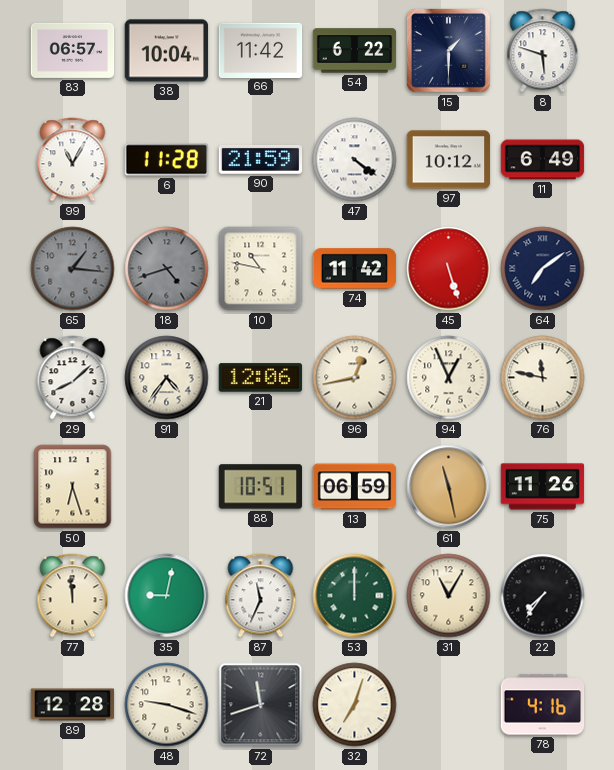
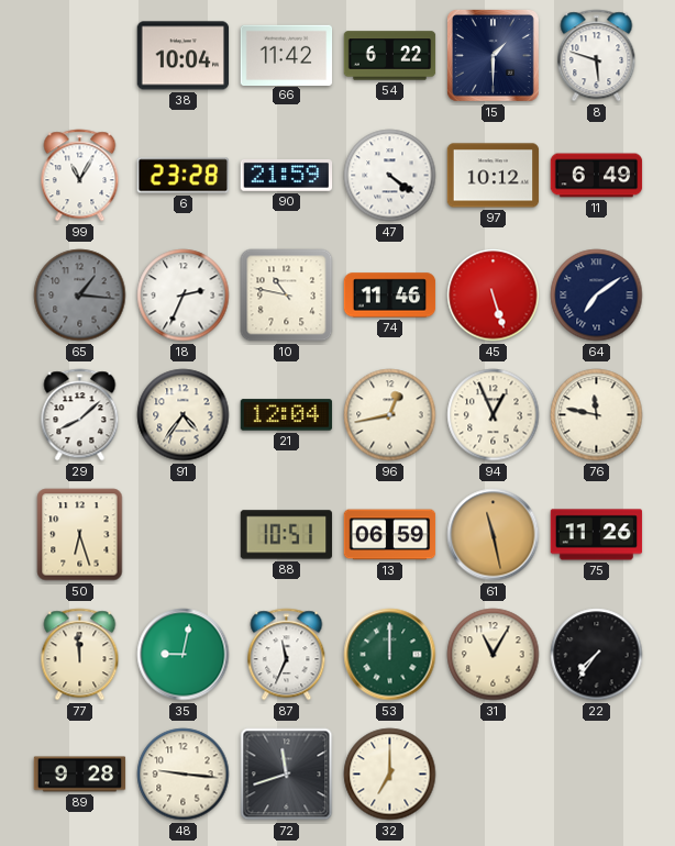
83: 06:57 -> none (73, 50)
6: 11:28 -> 23:28 (184, 176)
18: 4:42 -> 2:34 (184, 296)
18 dial: grey -> white (184, 296)
74: 11:42 -> 11:46 (390, 296)
21: 12:06 -> 12:04 (287, 415)
89: 12:28 -> 9:28 (80, 775)
48: 9:18 -> 9:16 (184, 775)
32: 7:03 -> 7:00 (390, 775)
78: 4:16 -> none (543, 705)
